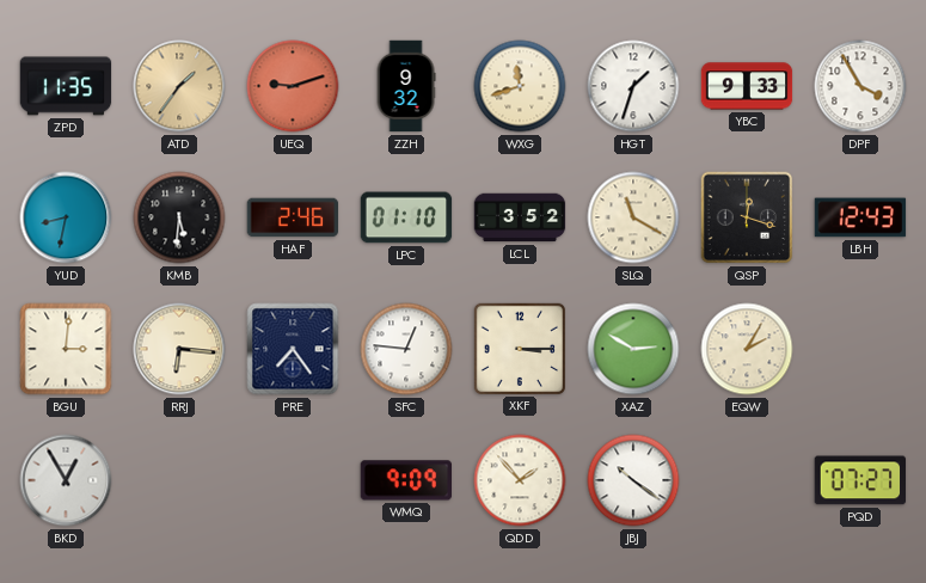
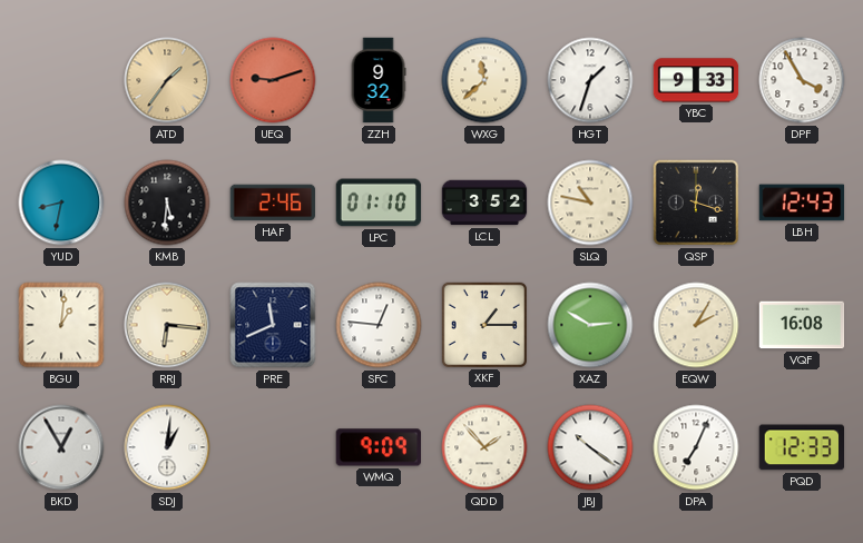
ZPD: 11:35 -> none (66, 86)
WXG: 11:42 -> 11:38 (484, 80)
SLQ: 11:20 -> 10:47 (590, 203)
BGU: 3:01 -> 1:01 (61, 325)
PRE: 7:24 -> 11:41 (273, 325)
XKF: 3:15 -> 1:15 (483, 324)
VQF: none -> 16:08 (802, 325)
SDJ: none -> 1:01 (167, 447)
DPA: none -> 7:04 (696, 447)
PQD: 07:27 -> 12:33 (802, 447)
